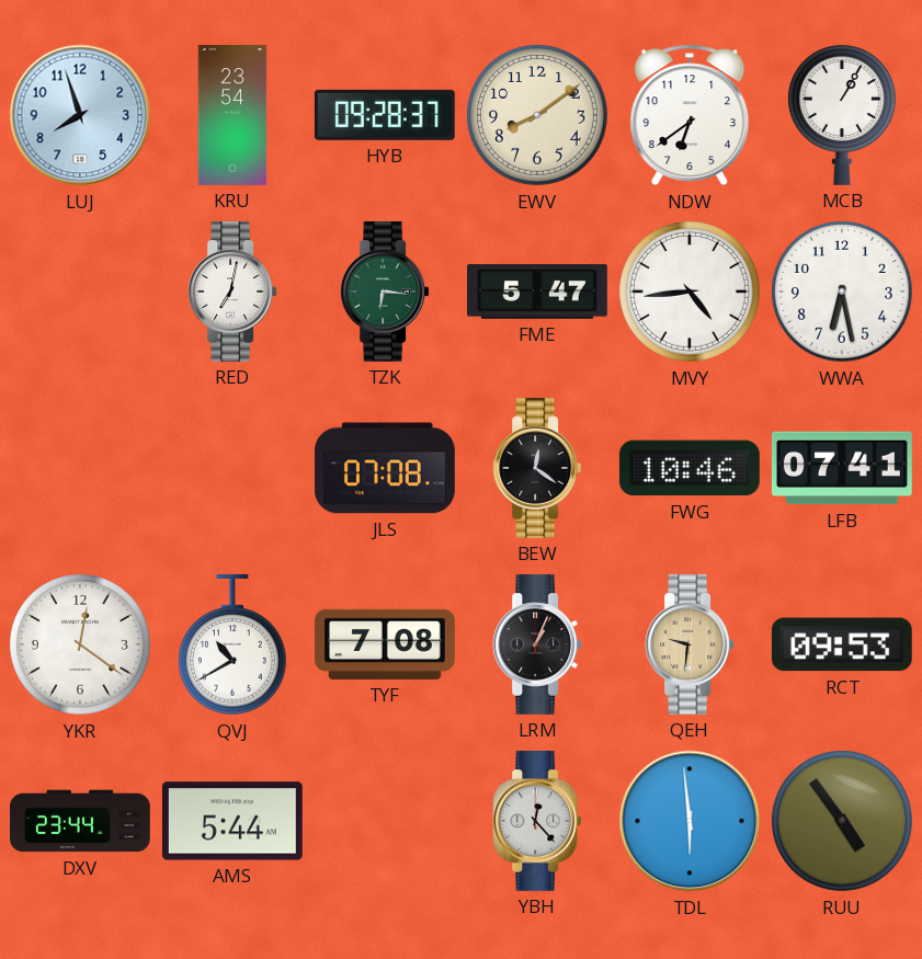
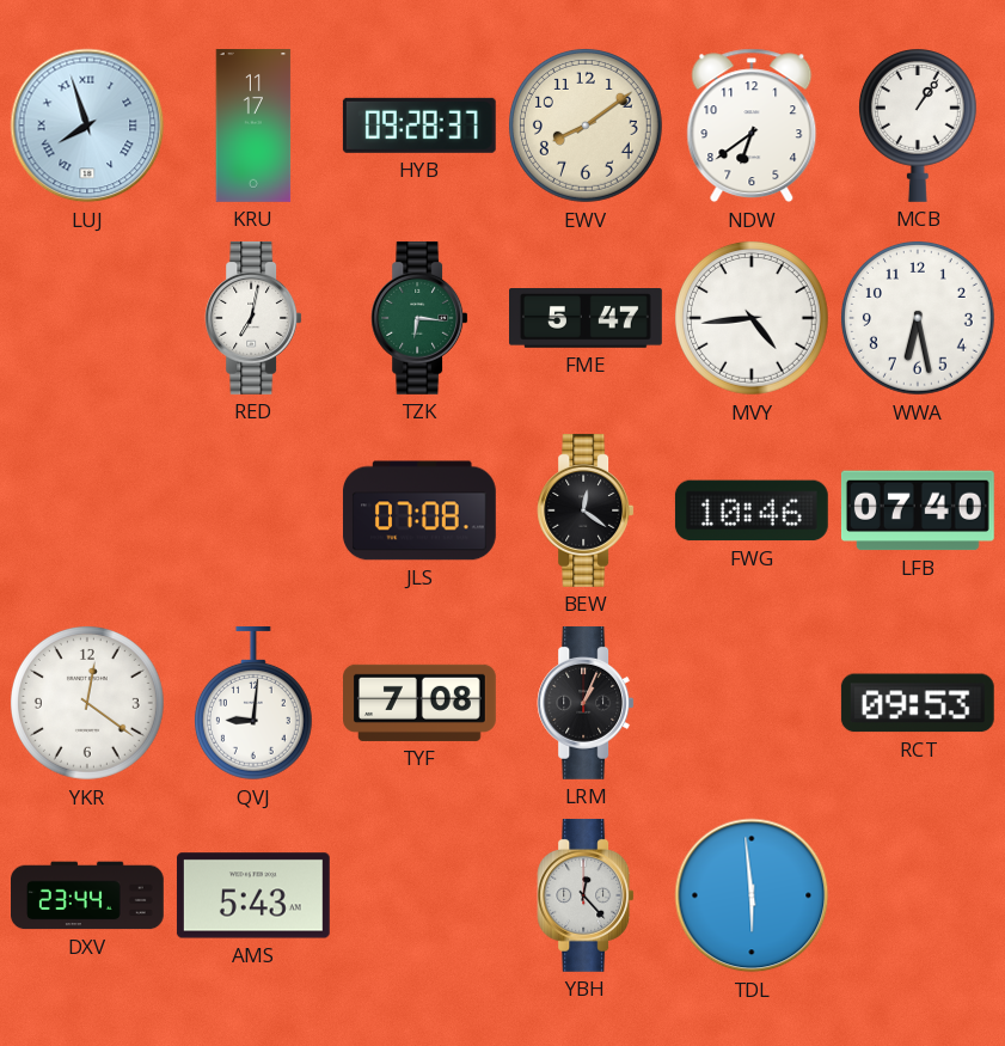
LUJ numerals: Arabic -> Roman (87, 126)
KRU: 23:54 -> 11:17 (253, 127)
MCB: 1:05 -> 1:06 (918, 126)
LFB: 07:41 -> 07:40 (918, 510)
QVJ: 10:40 -> 9:01 (253, 703)
QEH: 9:31 -> none (690, 644)
AMS: 5:44 -> 5:43 (253, 895)
RUU: 4:54 -> none (842, 821)
